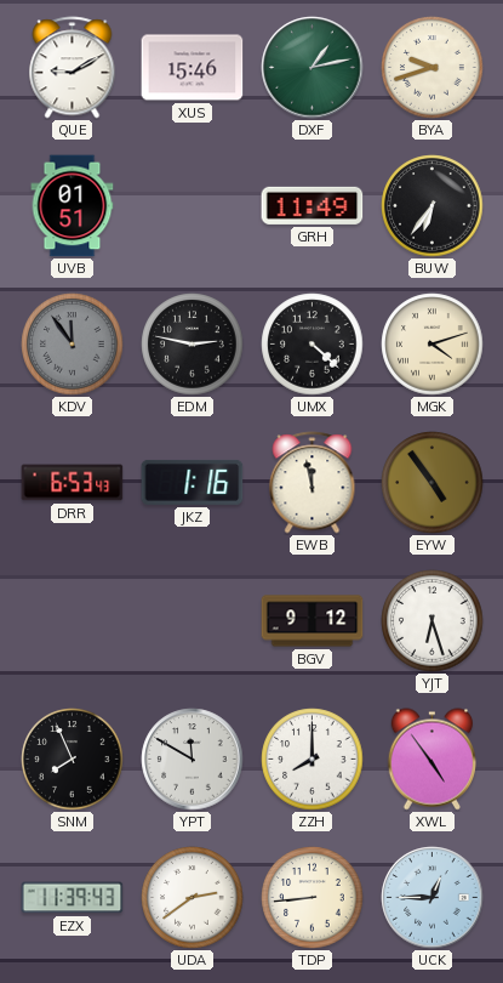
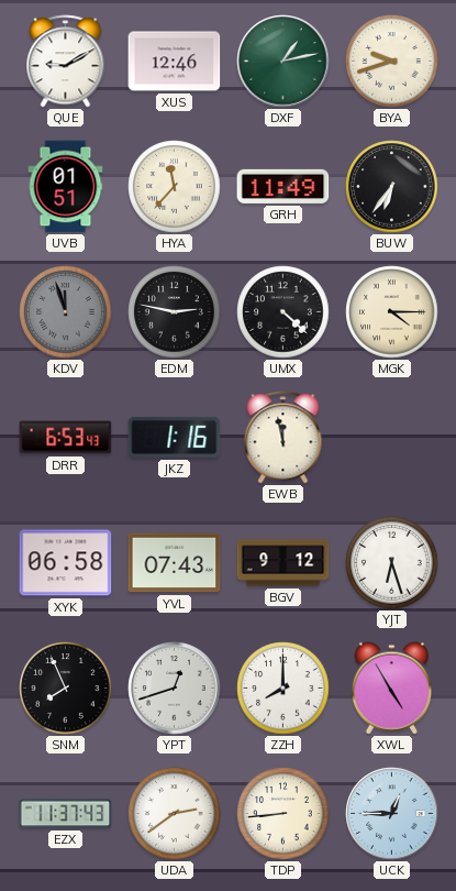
XUS: 15:46 -> 12:46 (175, 62)
HYA: none -> 11:37 (175, 187)
KDV: 11:54 -> 11:57 (66, 312)
MGK: 4:12 -> 4:15 (392, 312)
EYW: 4:54 -> none (433, 483)
XYK: none -> 06:58 (66, 563)
YVL: none -> 07:43 (175, 563)
YPT: 11:50 -> 12:42 (175, 689)
XWL: 4:54 -> 4:55 (392, 689)
EZX: 11:39 -> 11:37 (66, 814)
